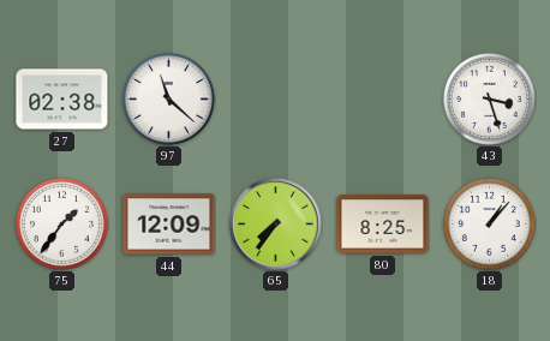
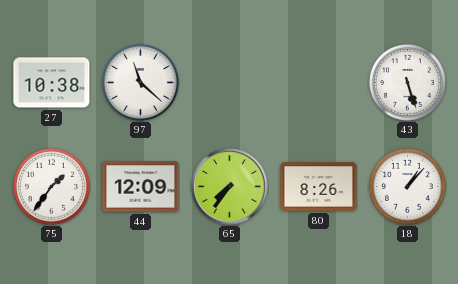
27: 02:38 -> 10:38 (52, 83)
43: 3:27 -> 5:27 (408, 83)
80: 8:25 -> 8:26 (319, 187)
